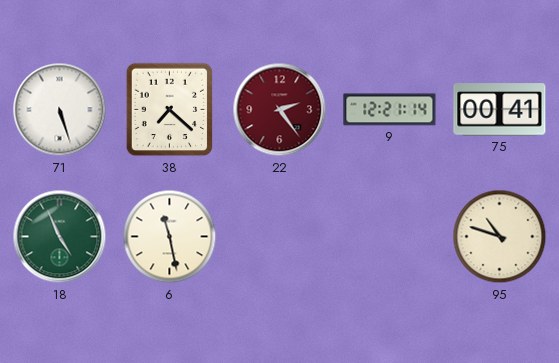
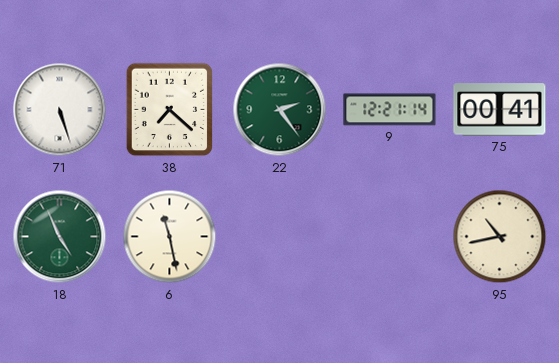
22 dial: burgundy -> green (280, 110)
95: 10:48 -> 10:43 (500, 237)
